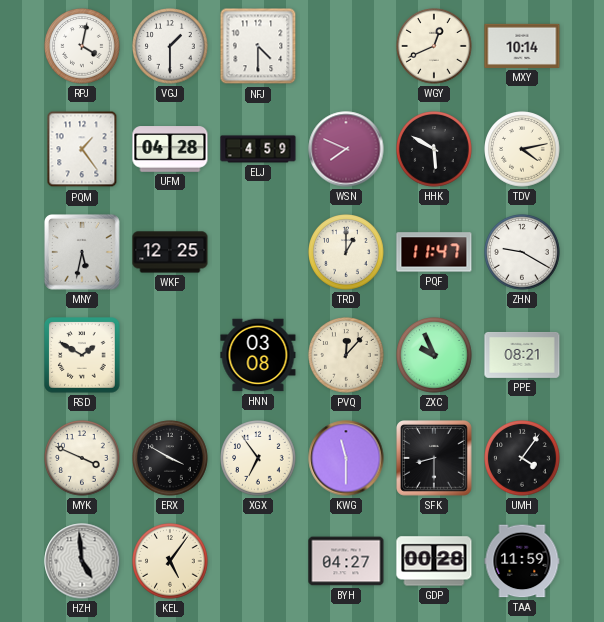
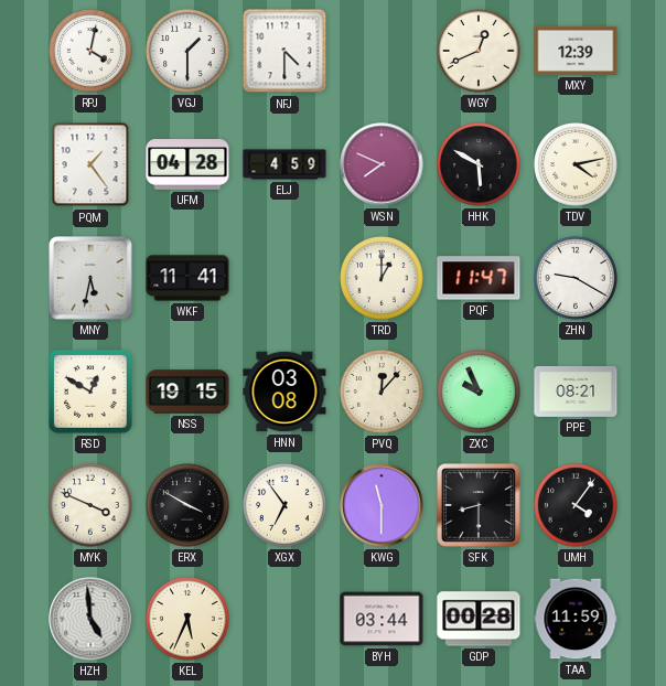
MXY: 10:14 -> 12:39 (576, 51)
WKF: 12:25 -> 11:41 (187, 278)
RSD: 1:50 -> 12:50 (90, 392)
NSS: none -> 19:15 (187, 392)
KEL: 5:06 -> 5:34 (187, 619)
BYH: 04:27 -> 03:44 (382, 619)
